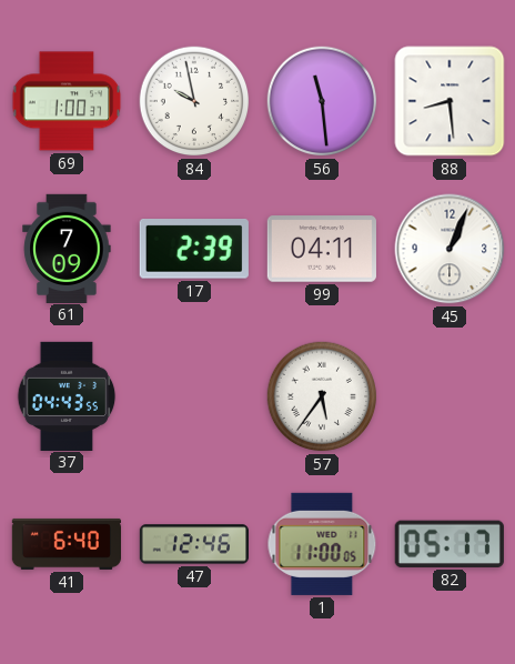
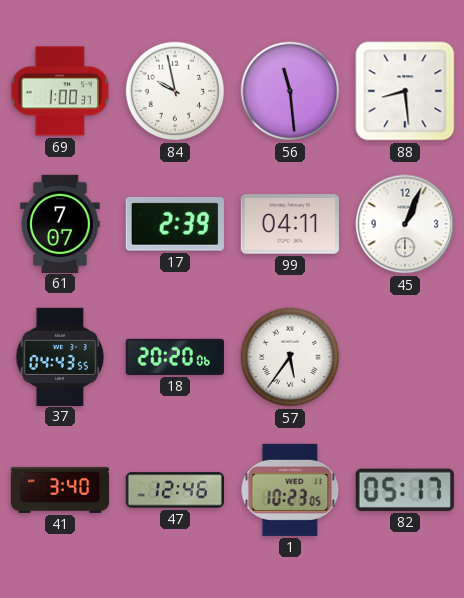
61: 7:09 -> 7:07 (60, 223)
18: none -> 20:20 (174, 357)
41: 6:40 -> 3:40 (59, 490)
1: 11:00 -> 10:23 (290, 490)
